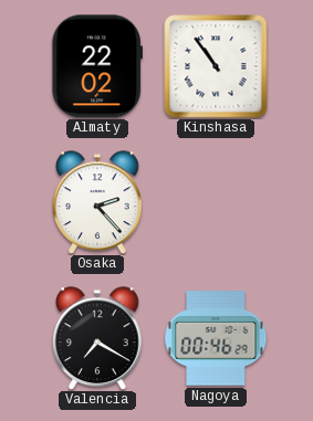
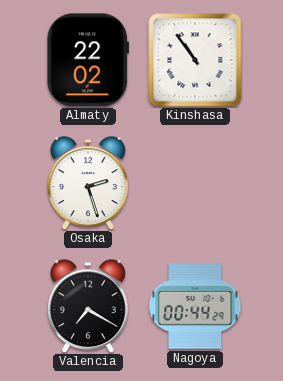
Osaka: 2:23 -> 2:27 (89, 183)
Nagoya: 00:46 -> 00:44 (195, 306)
